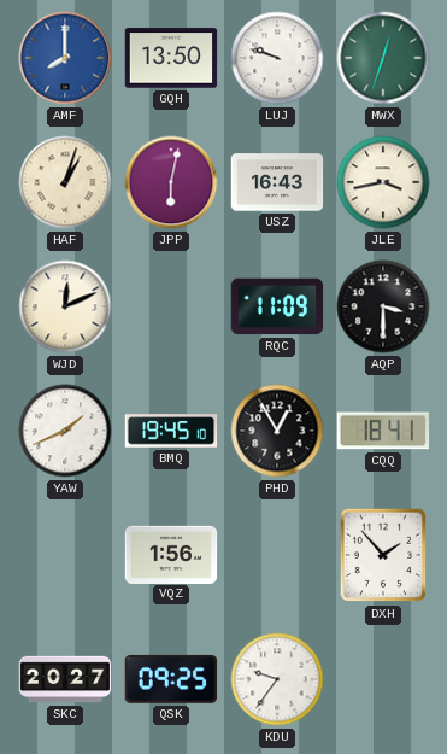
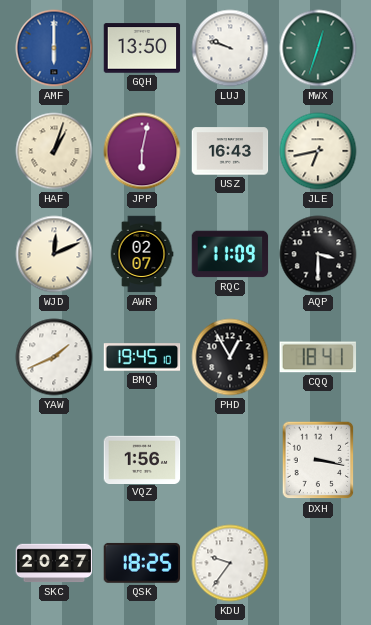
AMF: 8:00 -> 6:00 (54, 48)
JLE: 3:43 -> 6:43 (318, 151)
AWR: none -> 02:07 (142, 254)
DXH: 1:53 -> 3:17 (318, 460)
QSK: 09:25 -> 18:25 (142, 563)
